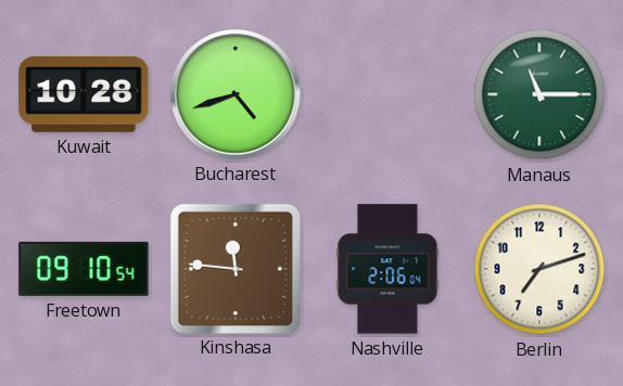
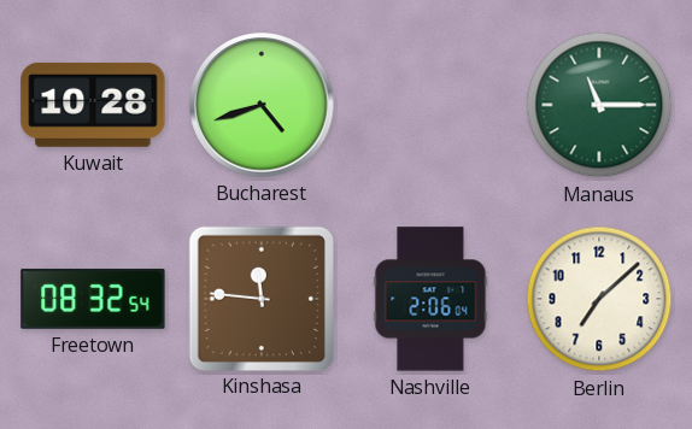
Freetown: 09:10 -> 08:32 (93, 299)
Berlin: 7:12 -> 7:08 (599, 299)
